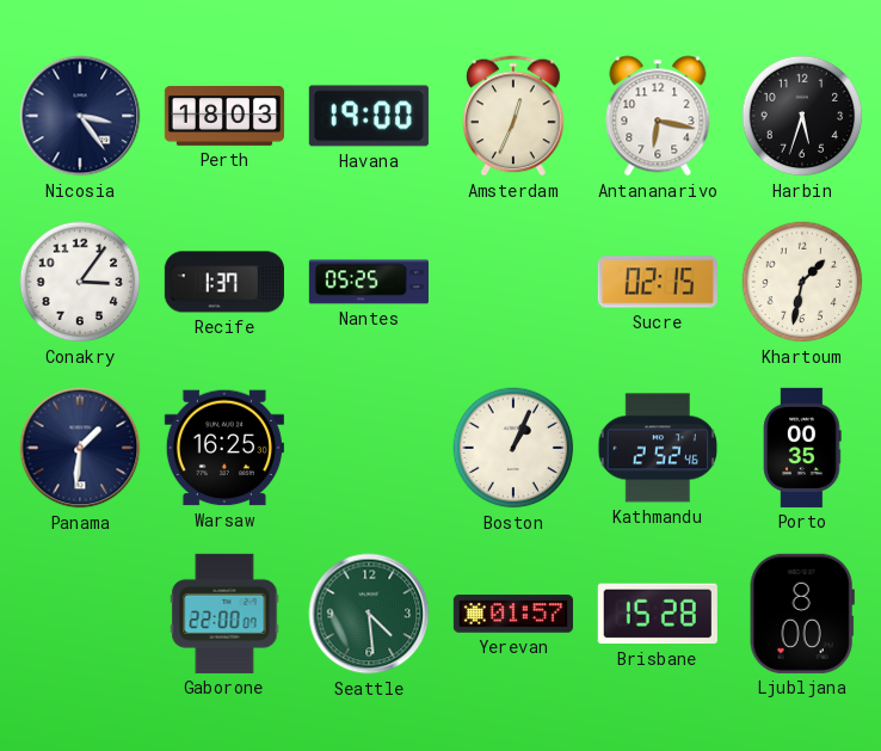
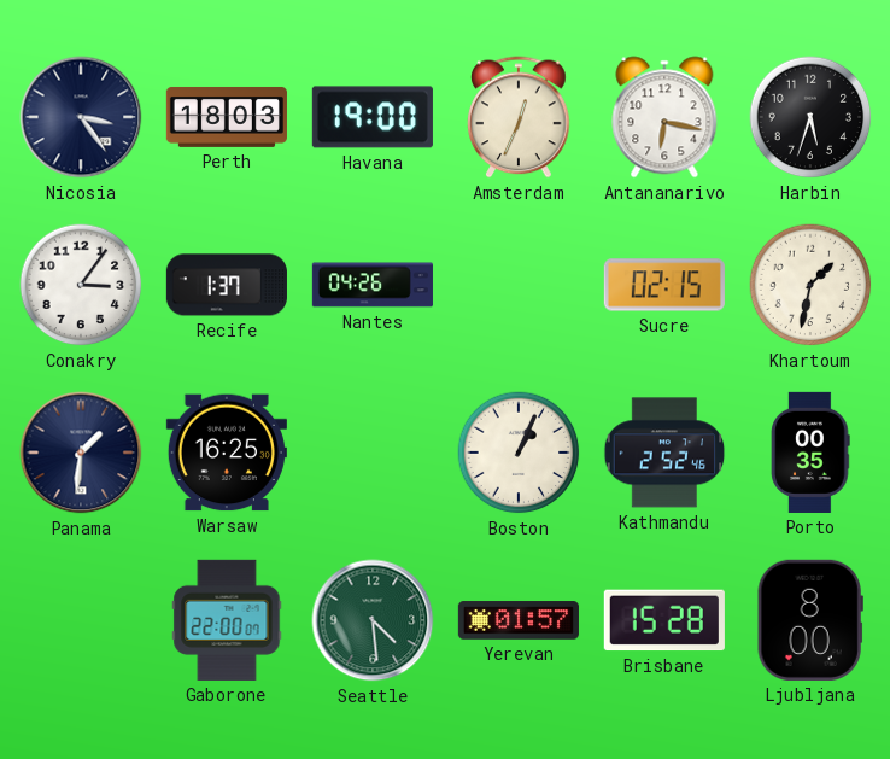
Nantes: 05:25 -> 04:26 (373, 285)
